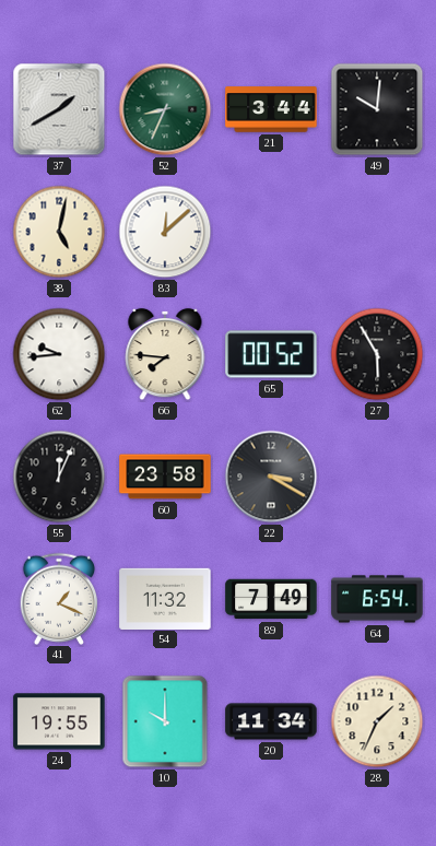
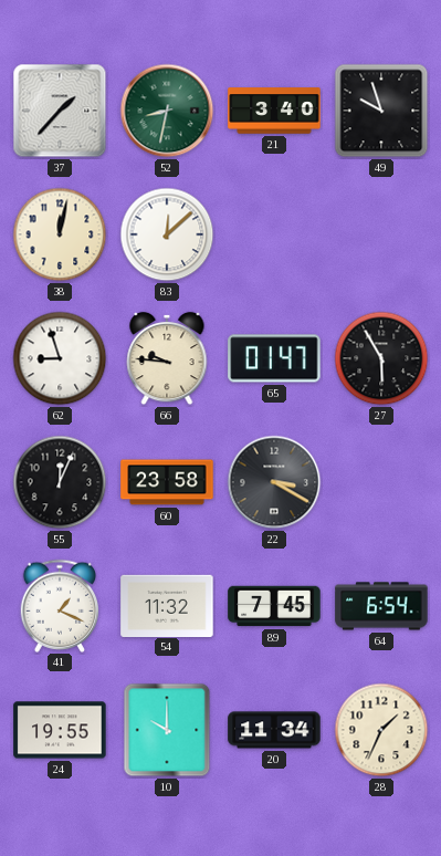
37: 1:40 -> 1:37 (60, 111)
52: 8:34 -> 8:32 (167, 111)
21: 3:44 -> 3:40 (274, 111)
49: 10:01 -> 9:57 (381, 111)
38: 5:02 -> 12:02 (60, 234)
62: 9:44 -> 8:57 (60, 358)
66: 7:46 -> 9:46 (167, 358)
65: 00:52 -> 01:47 (274, 358)
89: 7:49 -> 7:45 (274, 606)
